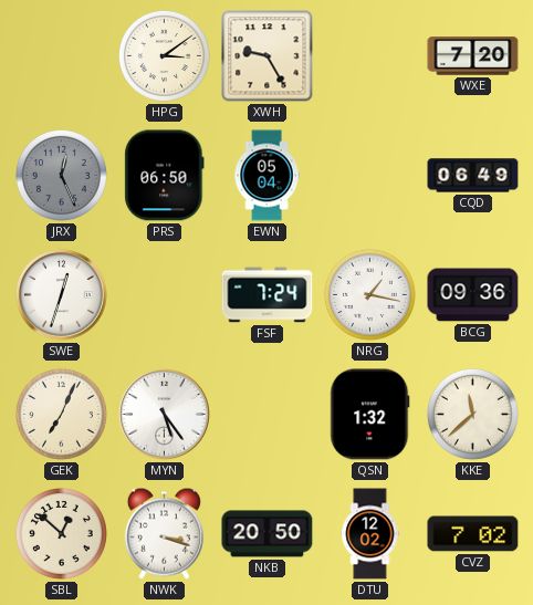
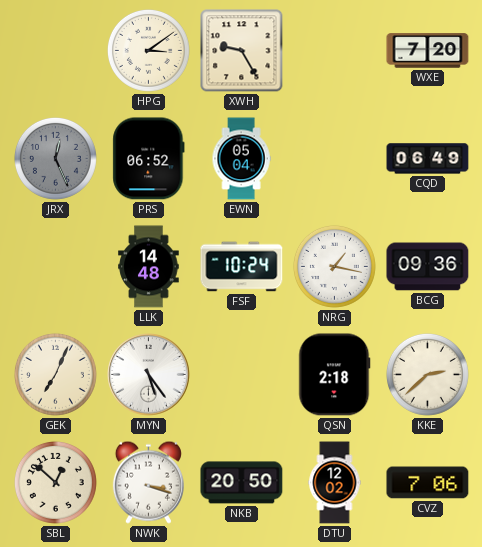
PRS: 06:50 -> 06:52 (149, 159)
SWE: 12:33 -> none (62, 295)
LLK: none -> 14:48 (149, 267)
FSF: 7:24 -> 10:24 (242, 267)
QSN: 1:32 -> 2:18 (335, 375)
KKE: 11:38 -> 2:38 (427, 374)
CVZ: 7:02 -> 7:06 (428, 483)
